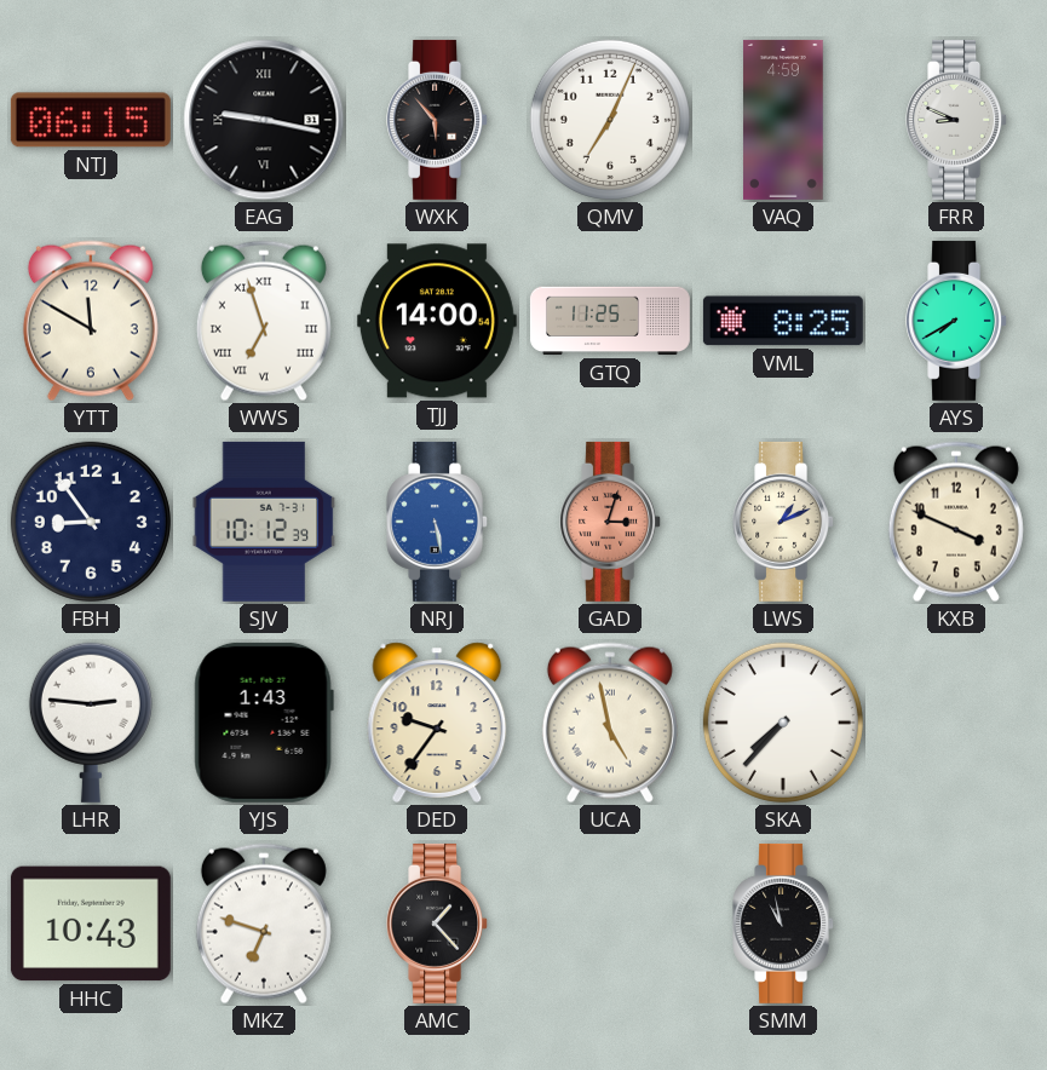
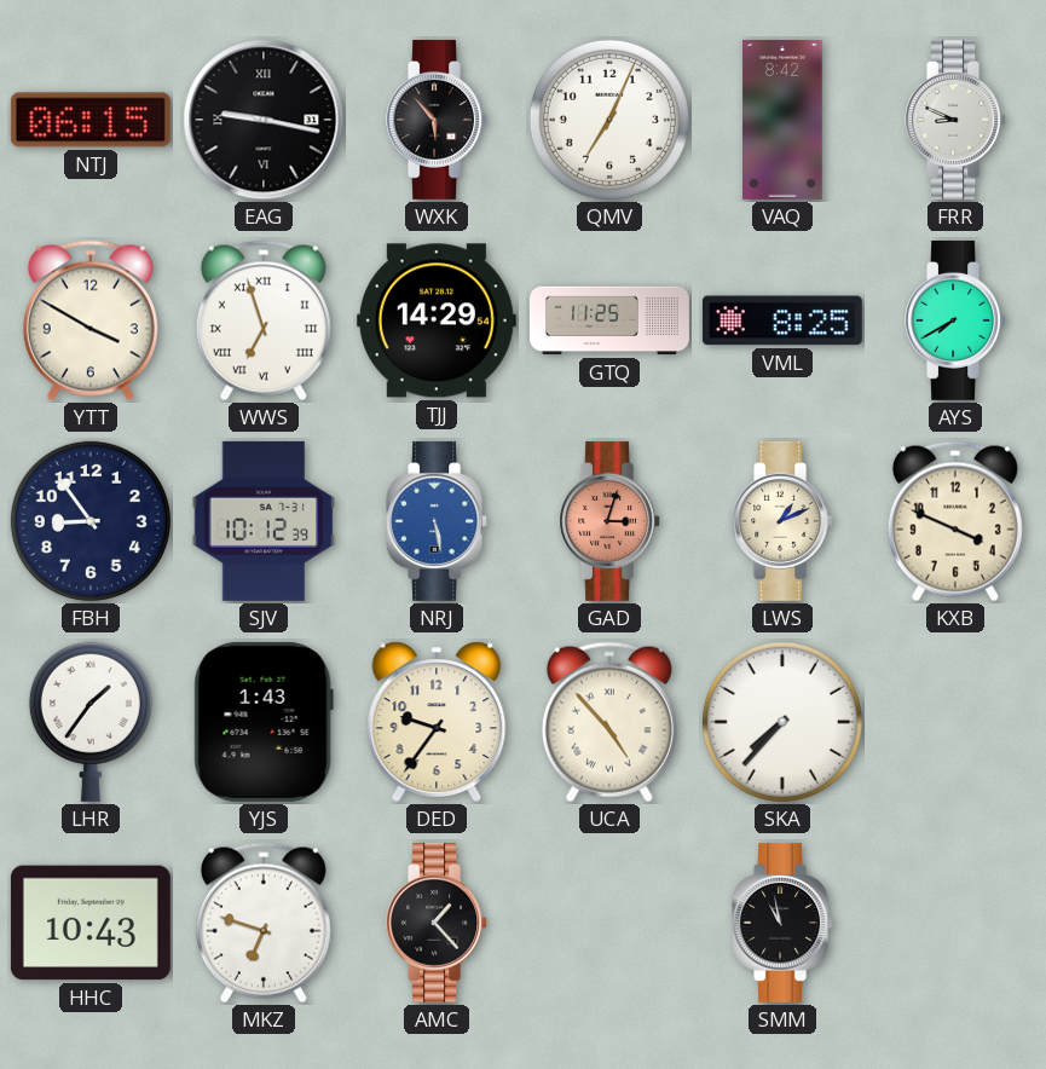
VAQ: 4:59 -> 8:42 (782, 120)
YTT: 11:50 -> 3:50 (91, 320)
TJJ: 14:00 -> 14:29 (437, 320)
LHR: 2:46 -> 1:36 (91, 722)
UCA: 4:58 -> 4:53 (609, 722)
